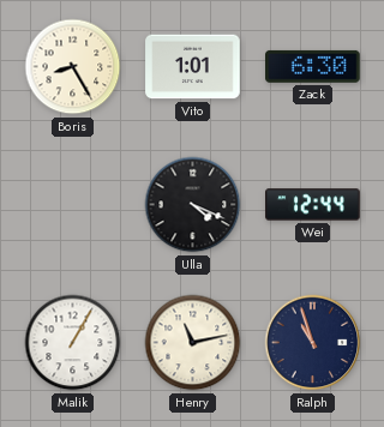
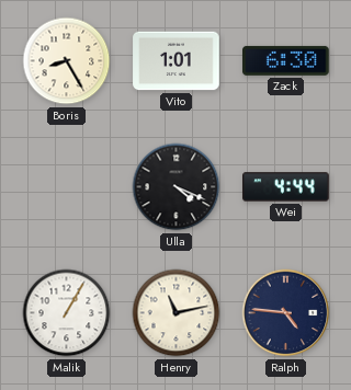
Wei: 12:44 -> 4:44 (286, 187)
Ralph: 10:57 -> 4:46 (286, 313)
